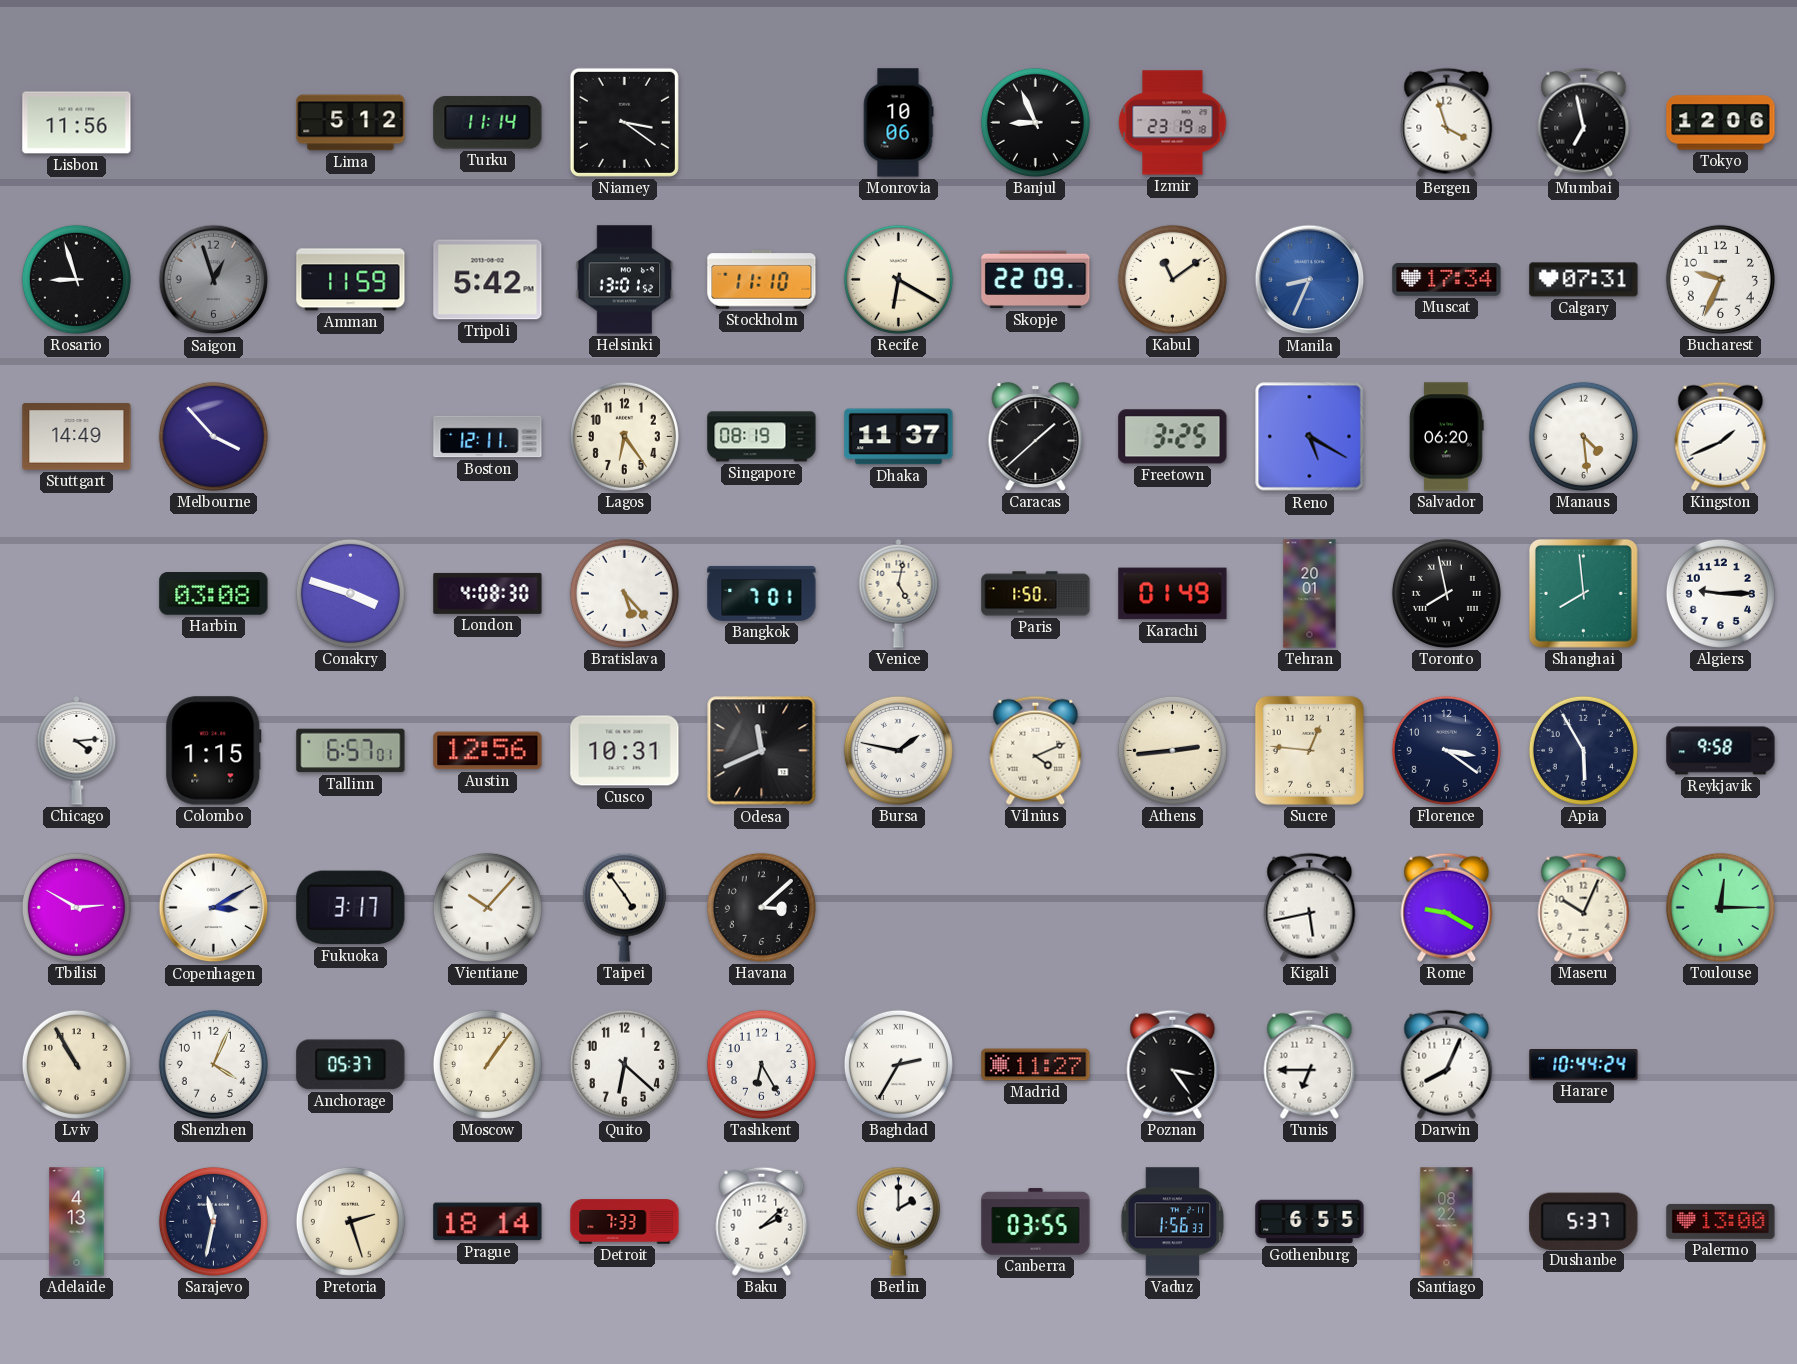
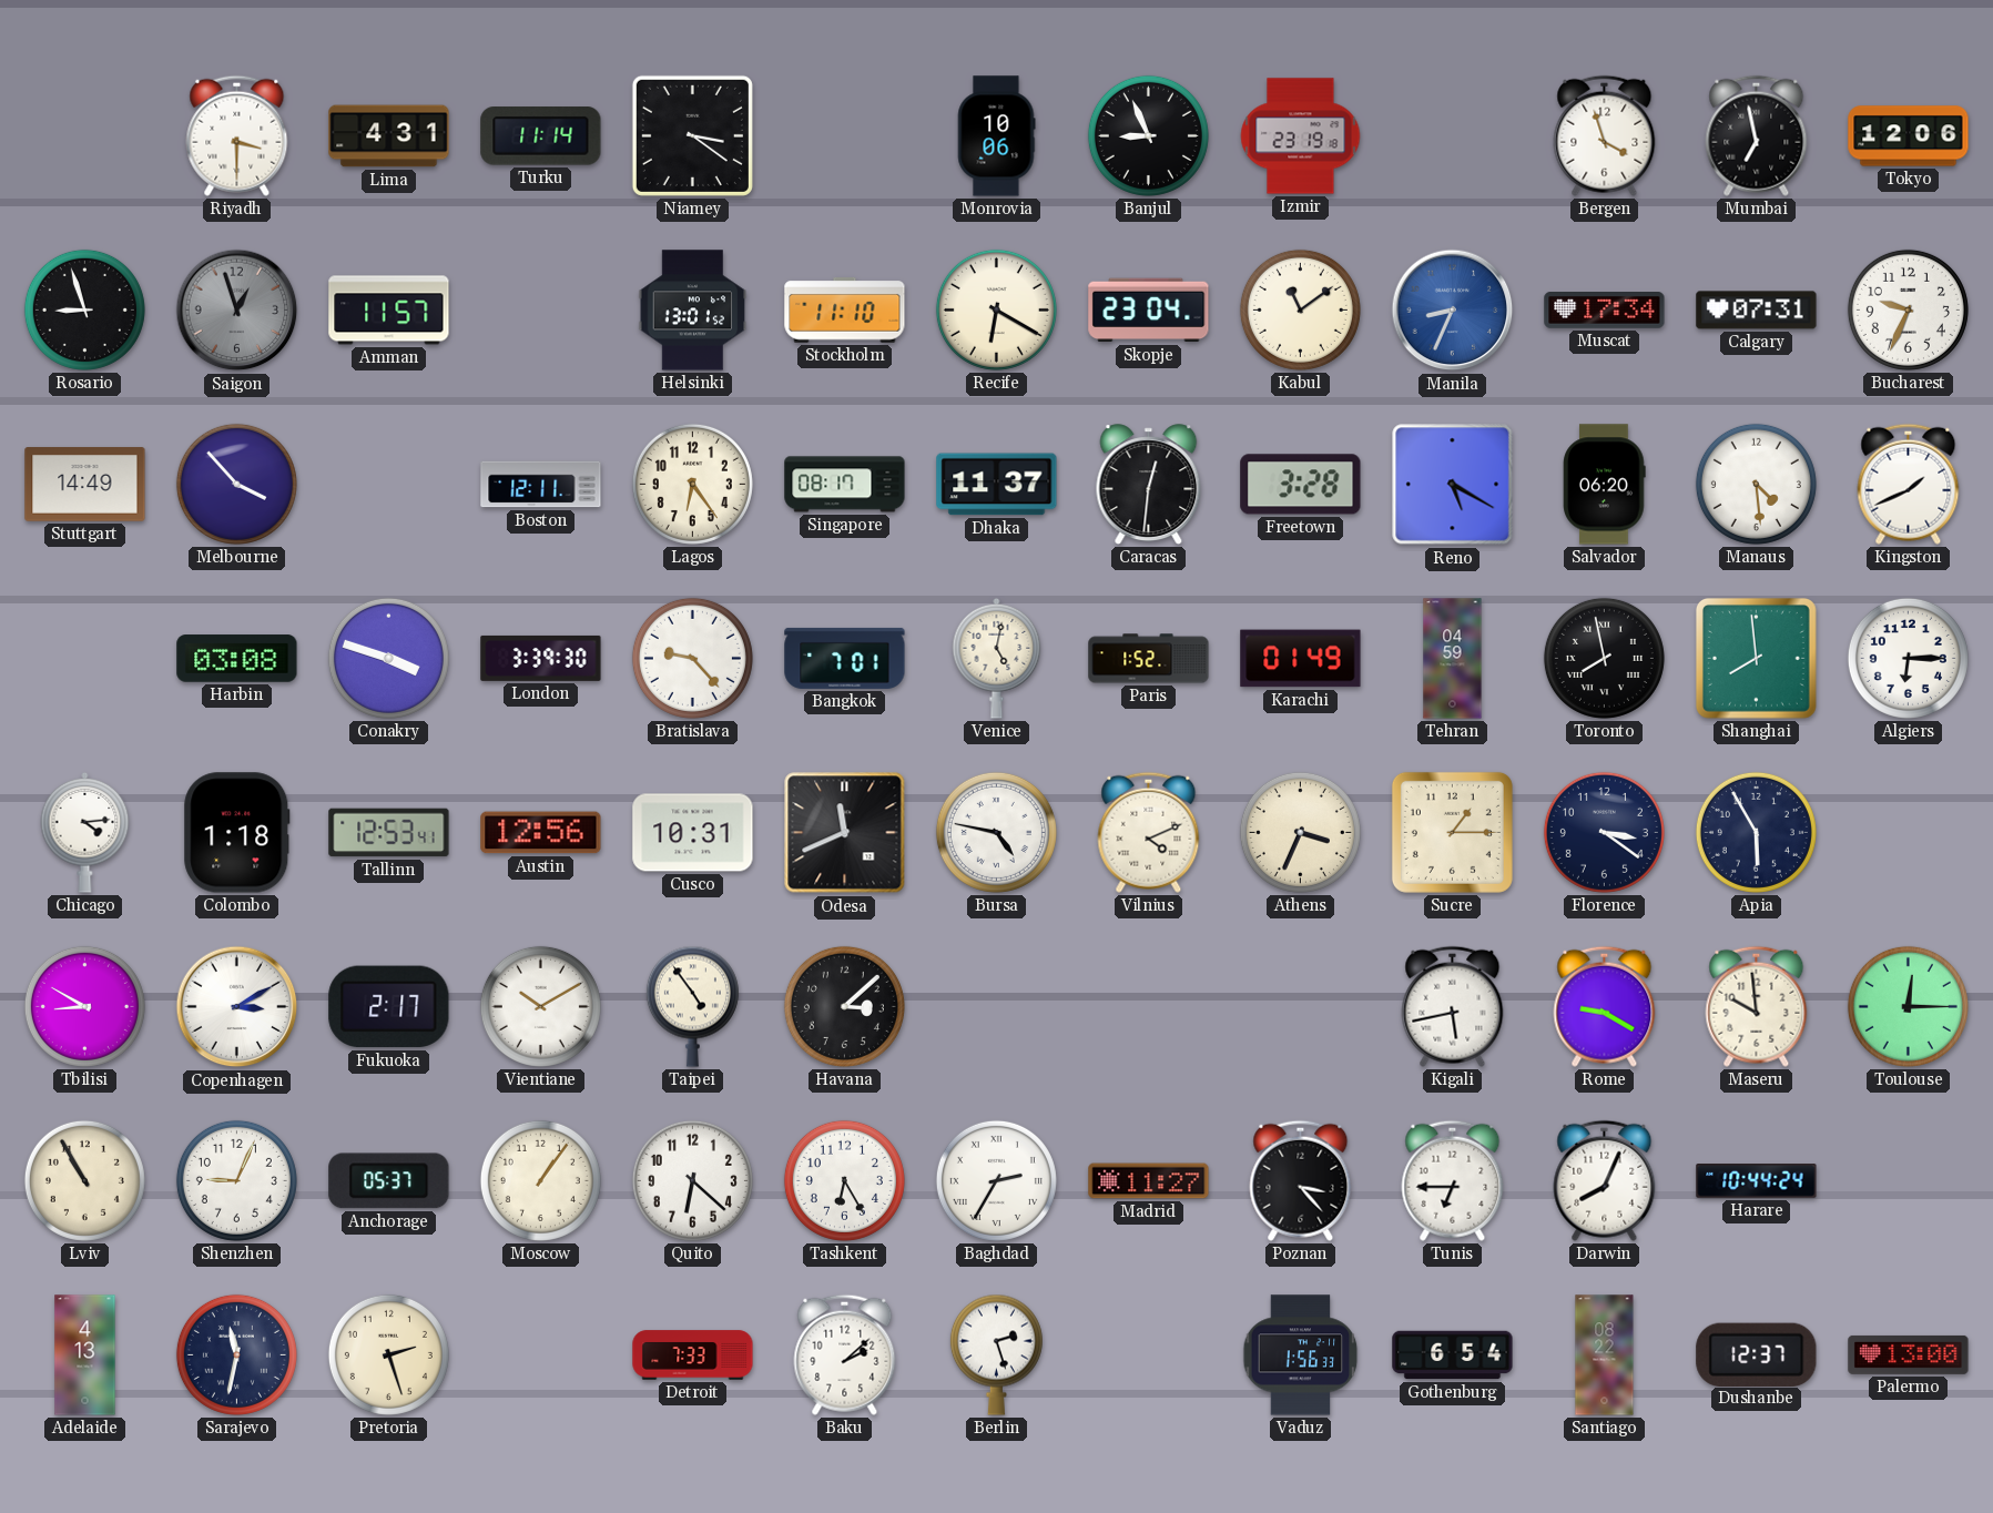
Lisbon: 11:56 -> none (77, 123)
Riyadh: none -> 3:30 (237, 135)
Lima: 5:12 -> 4:31 (389, 136)
Amman: 11:59 -> 11:57 (389, 311)
Tripoli: 5:42 -> none (488, 280)
Skopje: 22:09 -> 23:04 (1149, 311)
Singapore: 08:19 -> 08:17 (845, 485)
Caracas: 1:38 -> 12:31 (1149, 485)
Freetown: 3:25 -> 3:28 (1301, 485)
London: 4:08 -> 3:39 (541, 658)
Bratislava: 5:23 -> 9:23 (692, 658)
Paris: 1:50 -> 1:52 (1149, 659)
Tehran: 20:01 -> 04:59 (1453, 659)
Algiers: 9:15 -> 6:15 (1908, 658)
Colombo: 1:15 -> 1:18 (237, 833)
Tallinn: 6:57 -> 12:53 (389, 833)
Bursa: 1:47 -> 4:47 (996, 832)
Athens: 2:44 -> 3:34 (1300, 832)
Sucre: 12:46 -> 1:15 (1452, 832)
Reykjavik: 9:58 -> none (1721, 751)
Tbilisi: 2:50 -> 8:50 (84, 1006)
Fukuoka: 3:17 -> 2:17 (389, 1007)
Vientiane: 10:07 -> 10:10 (540, 1006)
Maseru: 10:04 -> 9:59 (1757, 1006)
Shenzhen: 4:04 -> 9:04 (236, 1180)
Poznan: 3:24 -> 3:23 (1301, 1180)
Prague: 18:14 -> none (488, 1222)
Berlin: 2:00 -> 2:27 (996, 1354)
Canberra: 03:55 -> none (1036, 1222)
Gothenburg: 6:55 -> 6:54 (1453, 1355)
Dushanbe: 5:37 -> 12:37 (1757, 1354)
